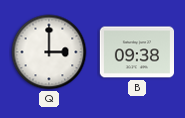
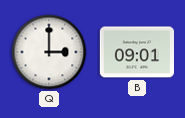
B: 09:38 -> 09:01 (136, 52)
